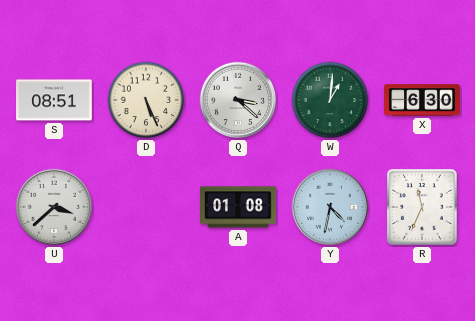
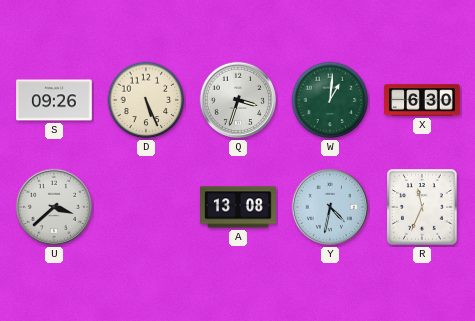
S: 08:51 -> 09:26 (54, 100)
Q: 3:22 -> 3:33 (238, 100)
A: 01:08 -> 13:08 (238, 207)
